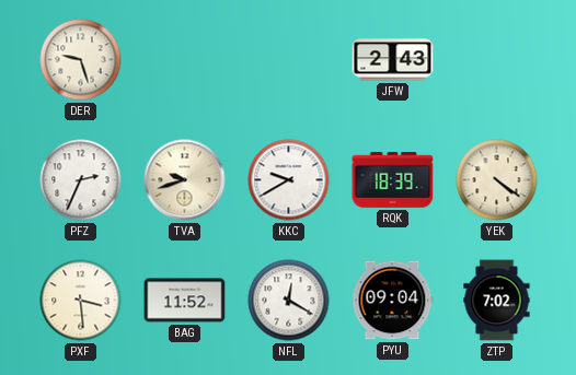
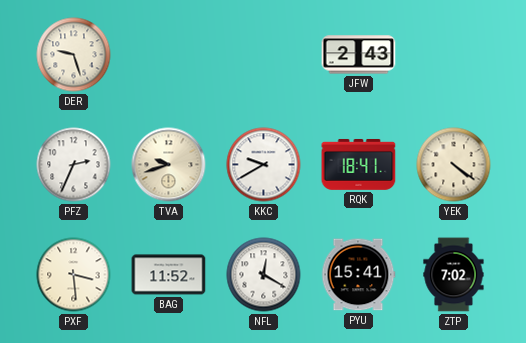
RQK: 18:39 -> 18:41 (359, 164)
PYU: 09:04 -> 15:41 (358, 275)
